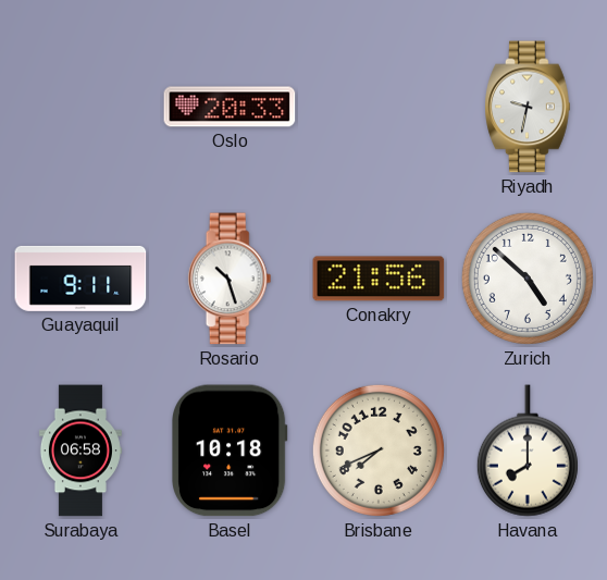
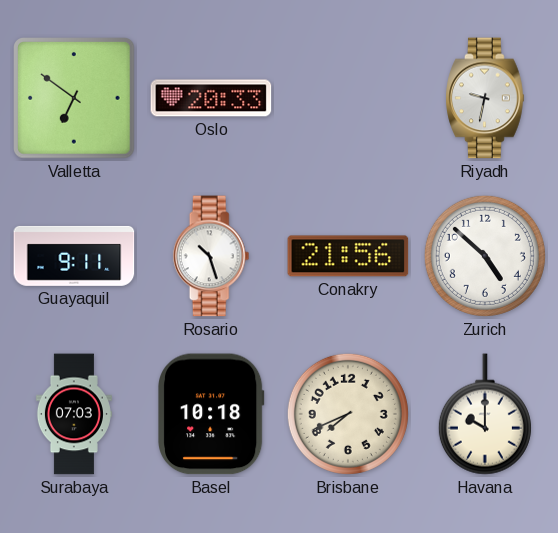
Valletta: none -> 6:51 (75, 99)
Surabaya: 06:58 -> 07:03 (74, 414)
Havana: 8:00 -> 10:00 (485, 414)
